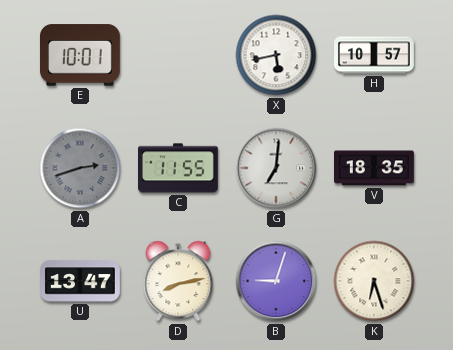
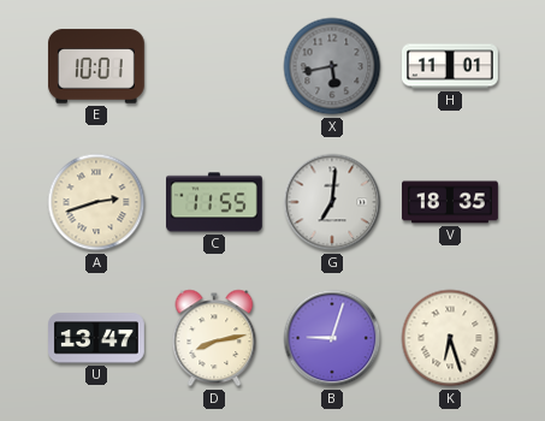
X dial: white -> grey (332, 66)
H: 10:57 -> 11:01 (451, 66)
A dial: grey -> cream (96, 202)
